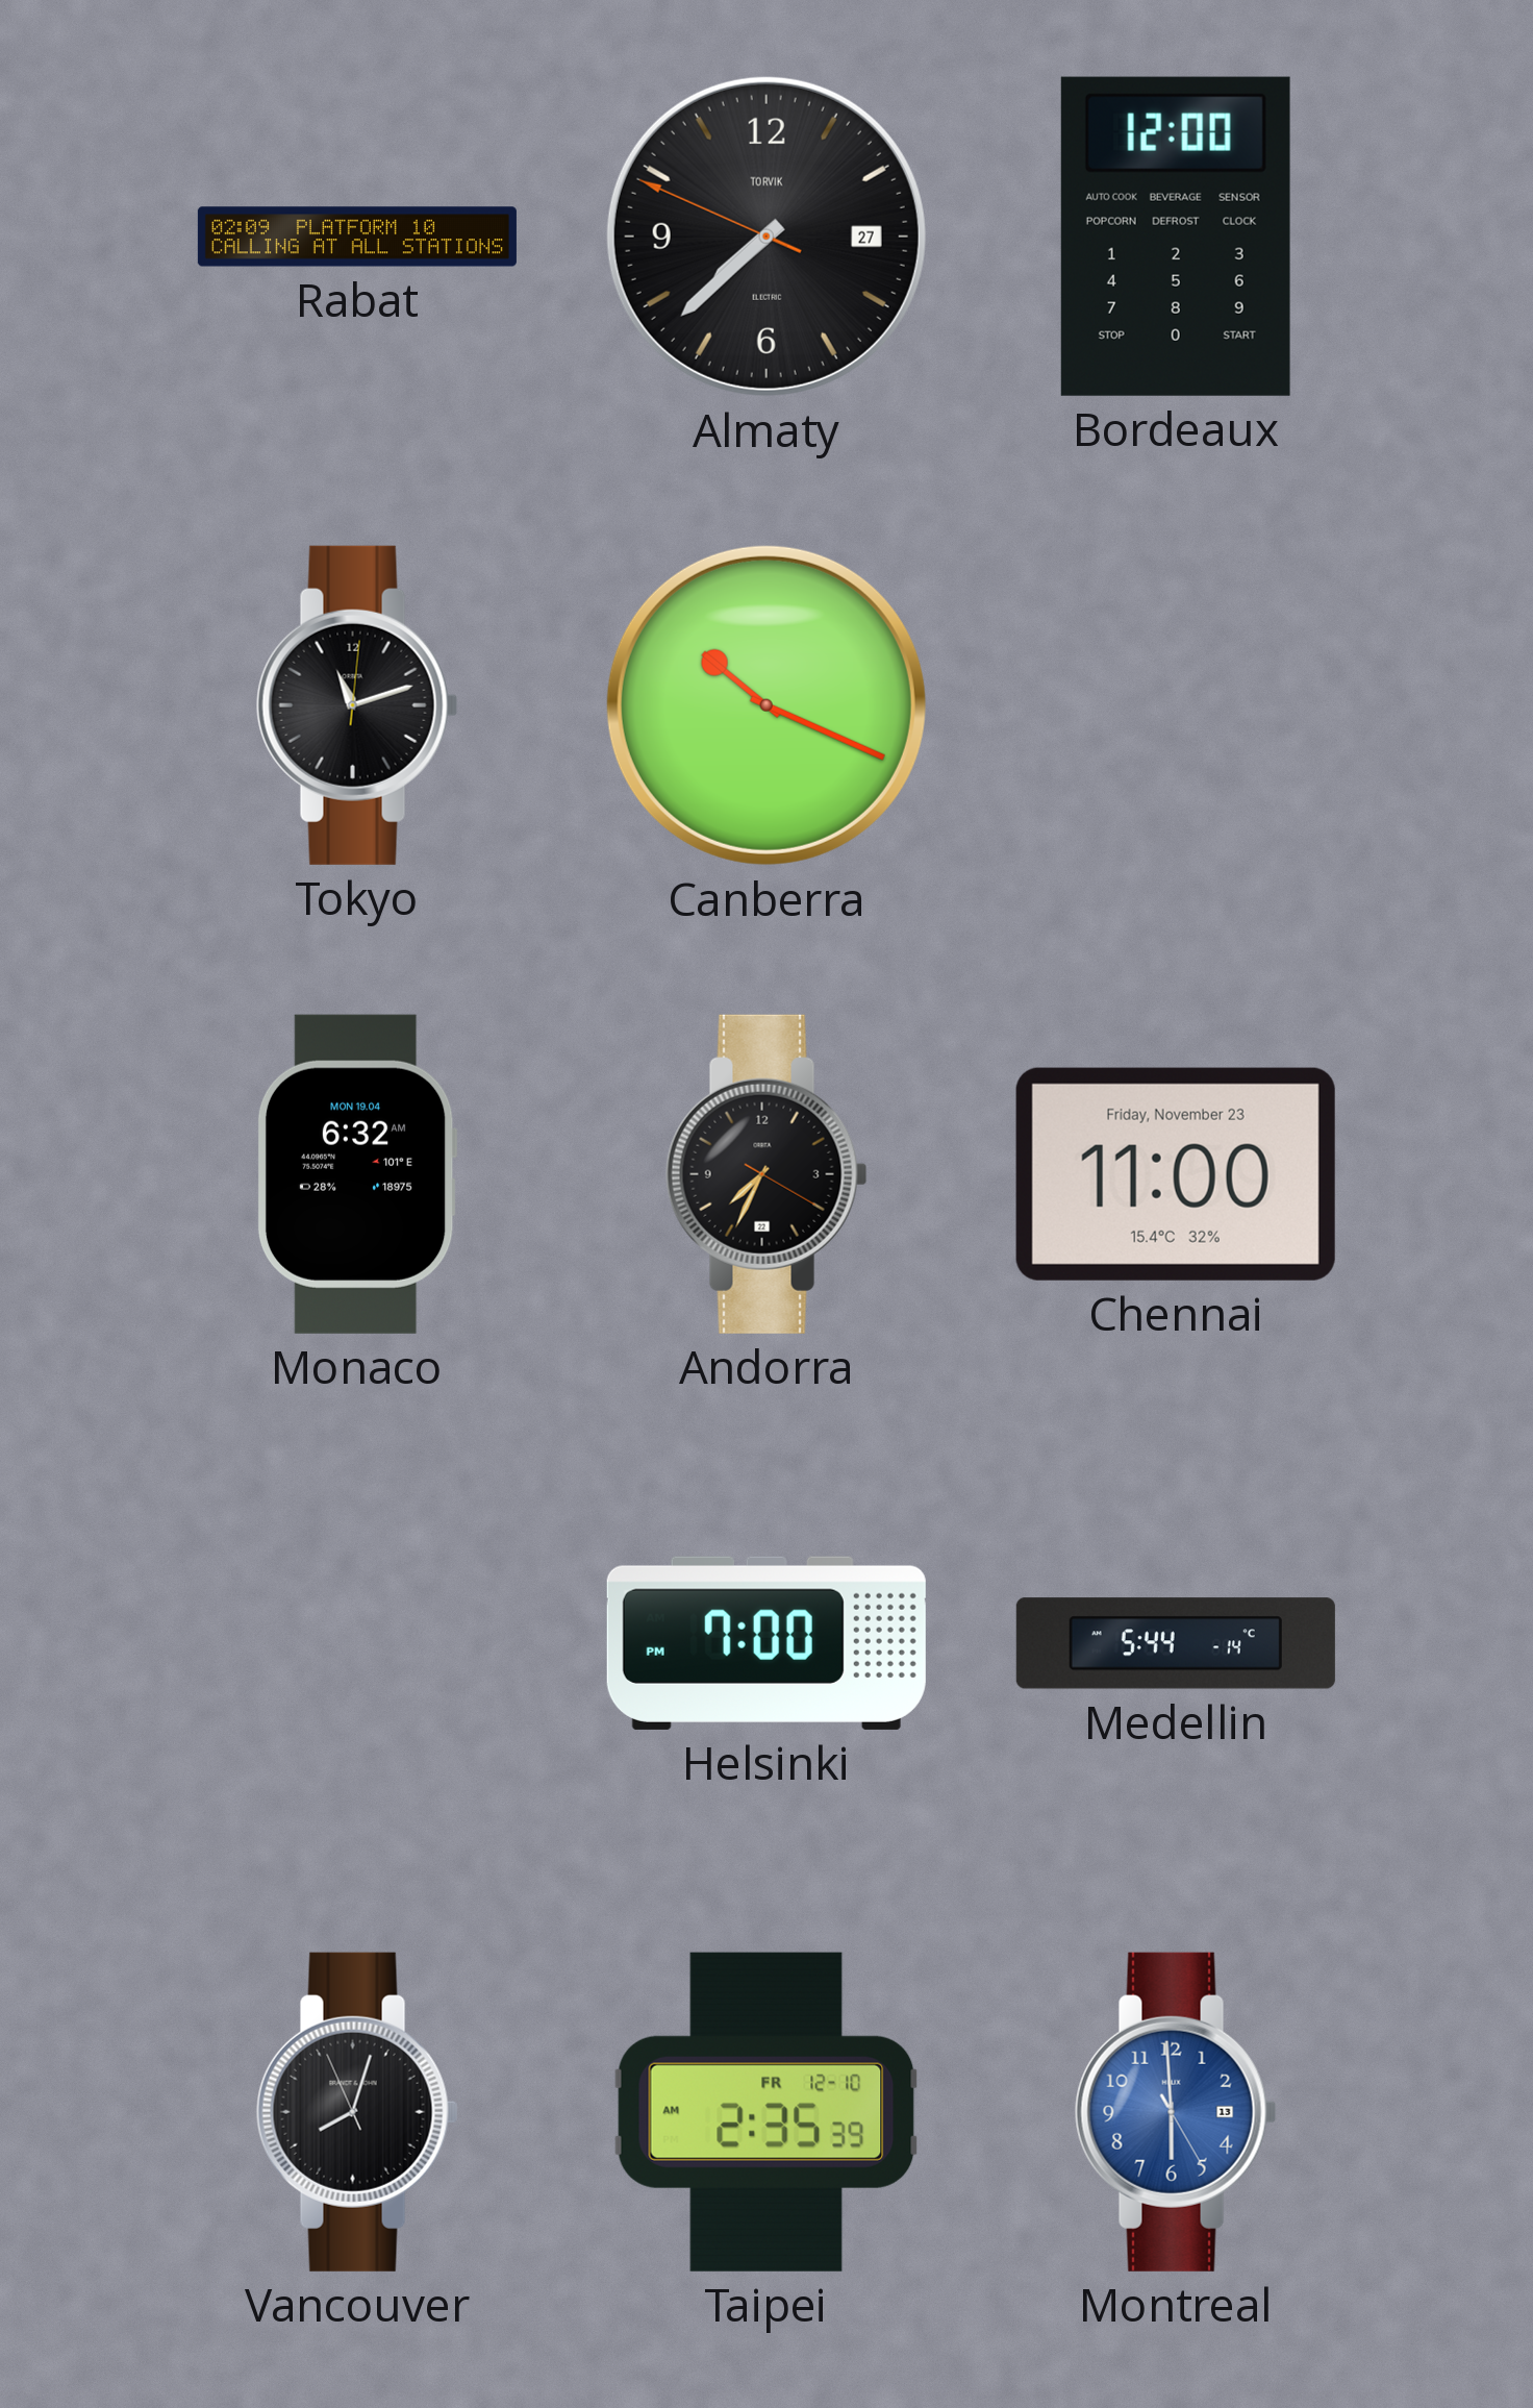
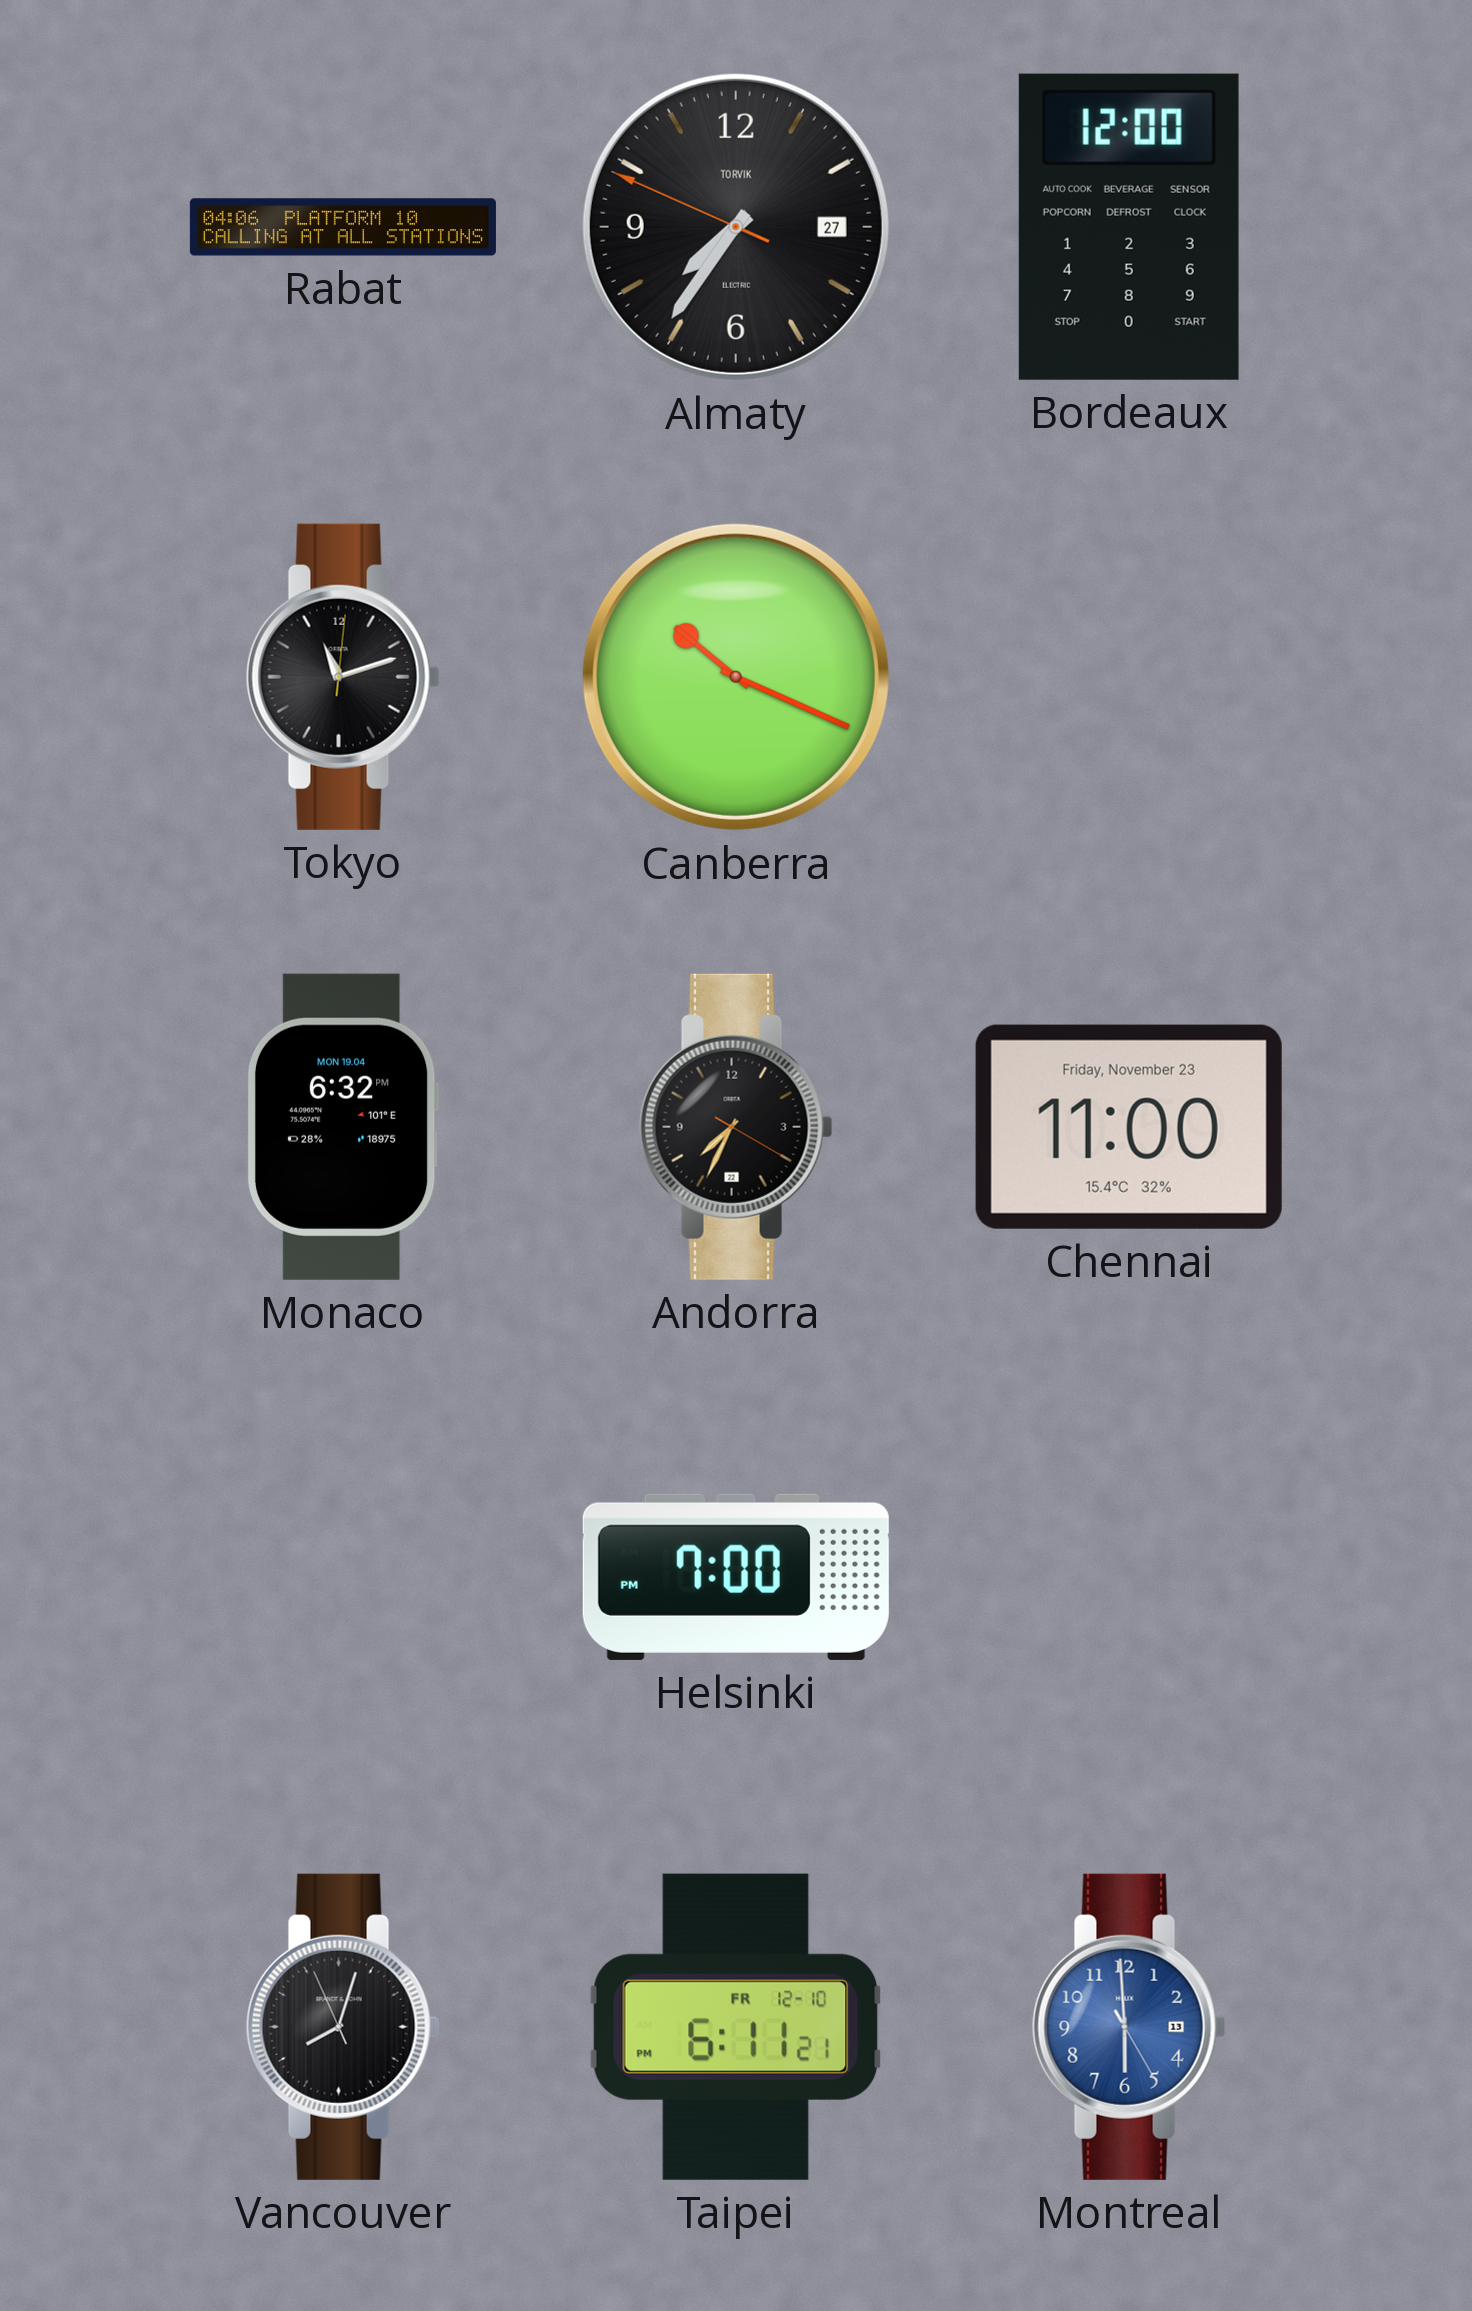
Rabat: 02:09 -> 04:06 (343, 227)
Almaty: 7:37 -> 7:35 (736, 227)
Monaco: 6:32 AM -> 6:32 PM (343, 1127)
Medellin: 5:44 -> none (1176, 1643)
Taipei: 2:35 -> 6:11 (736, 2027)
